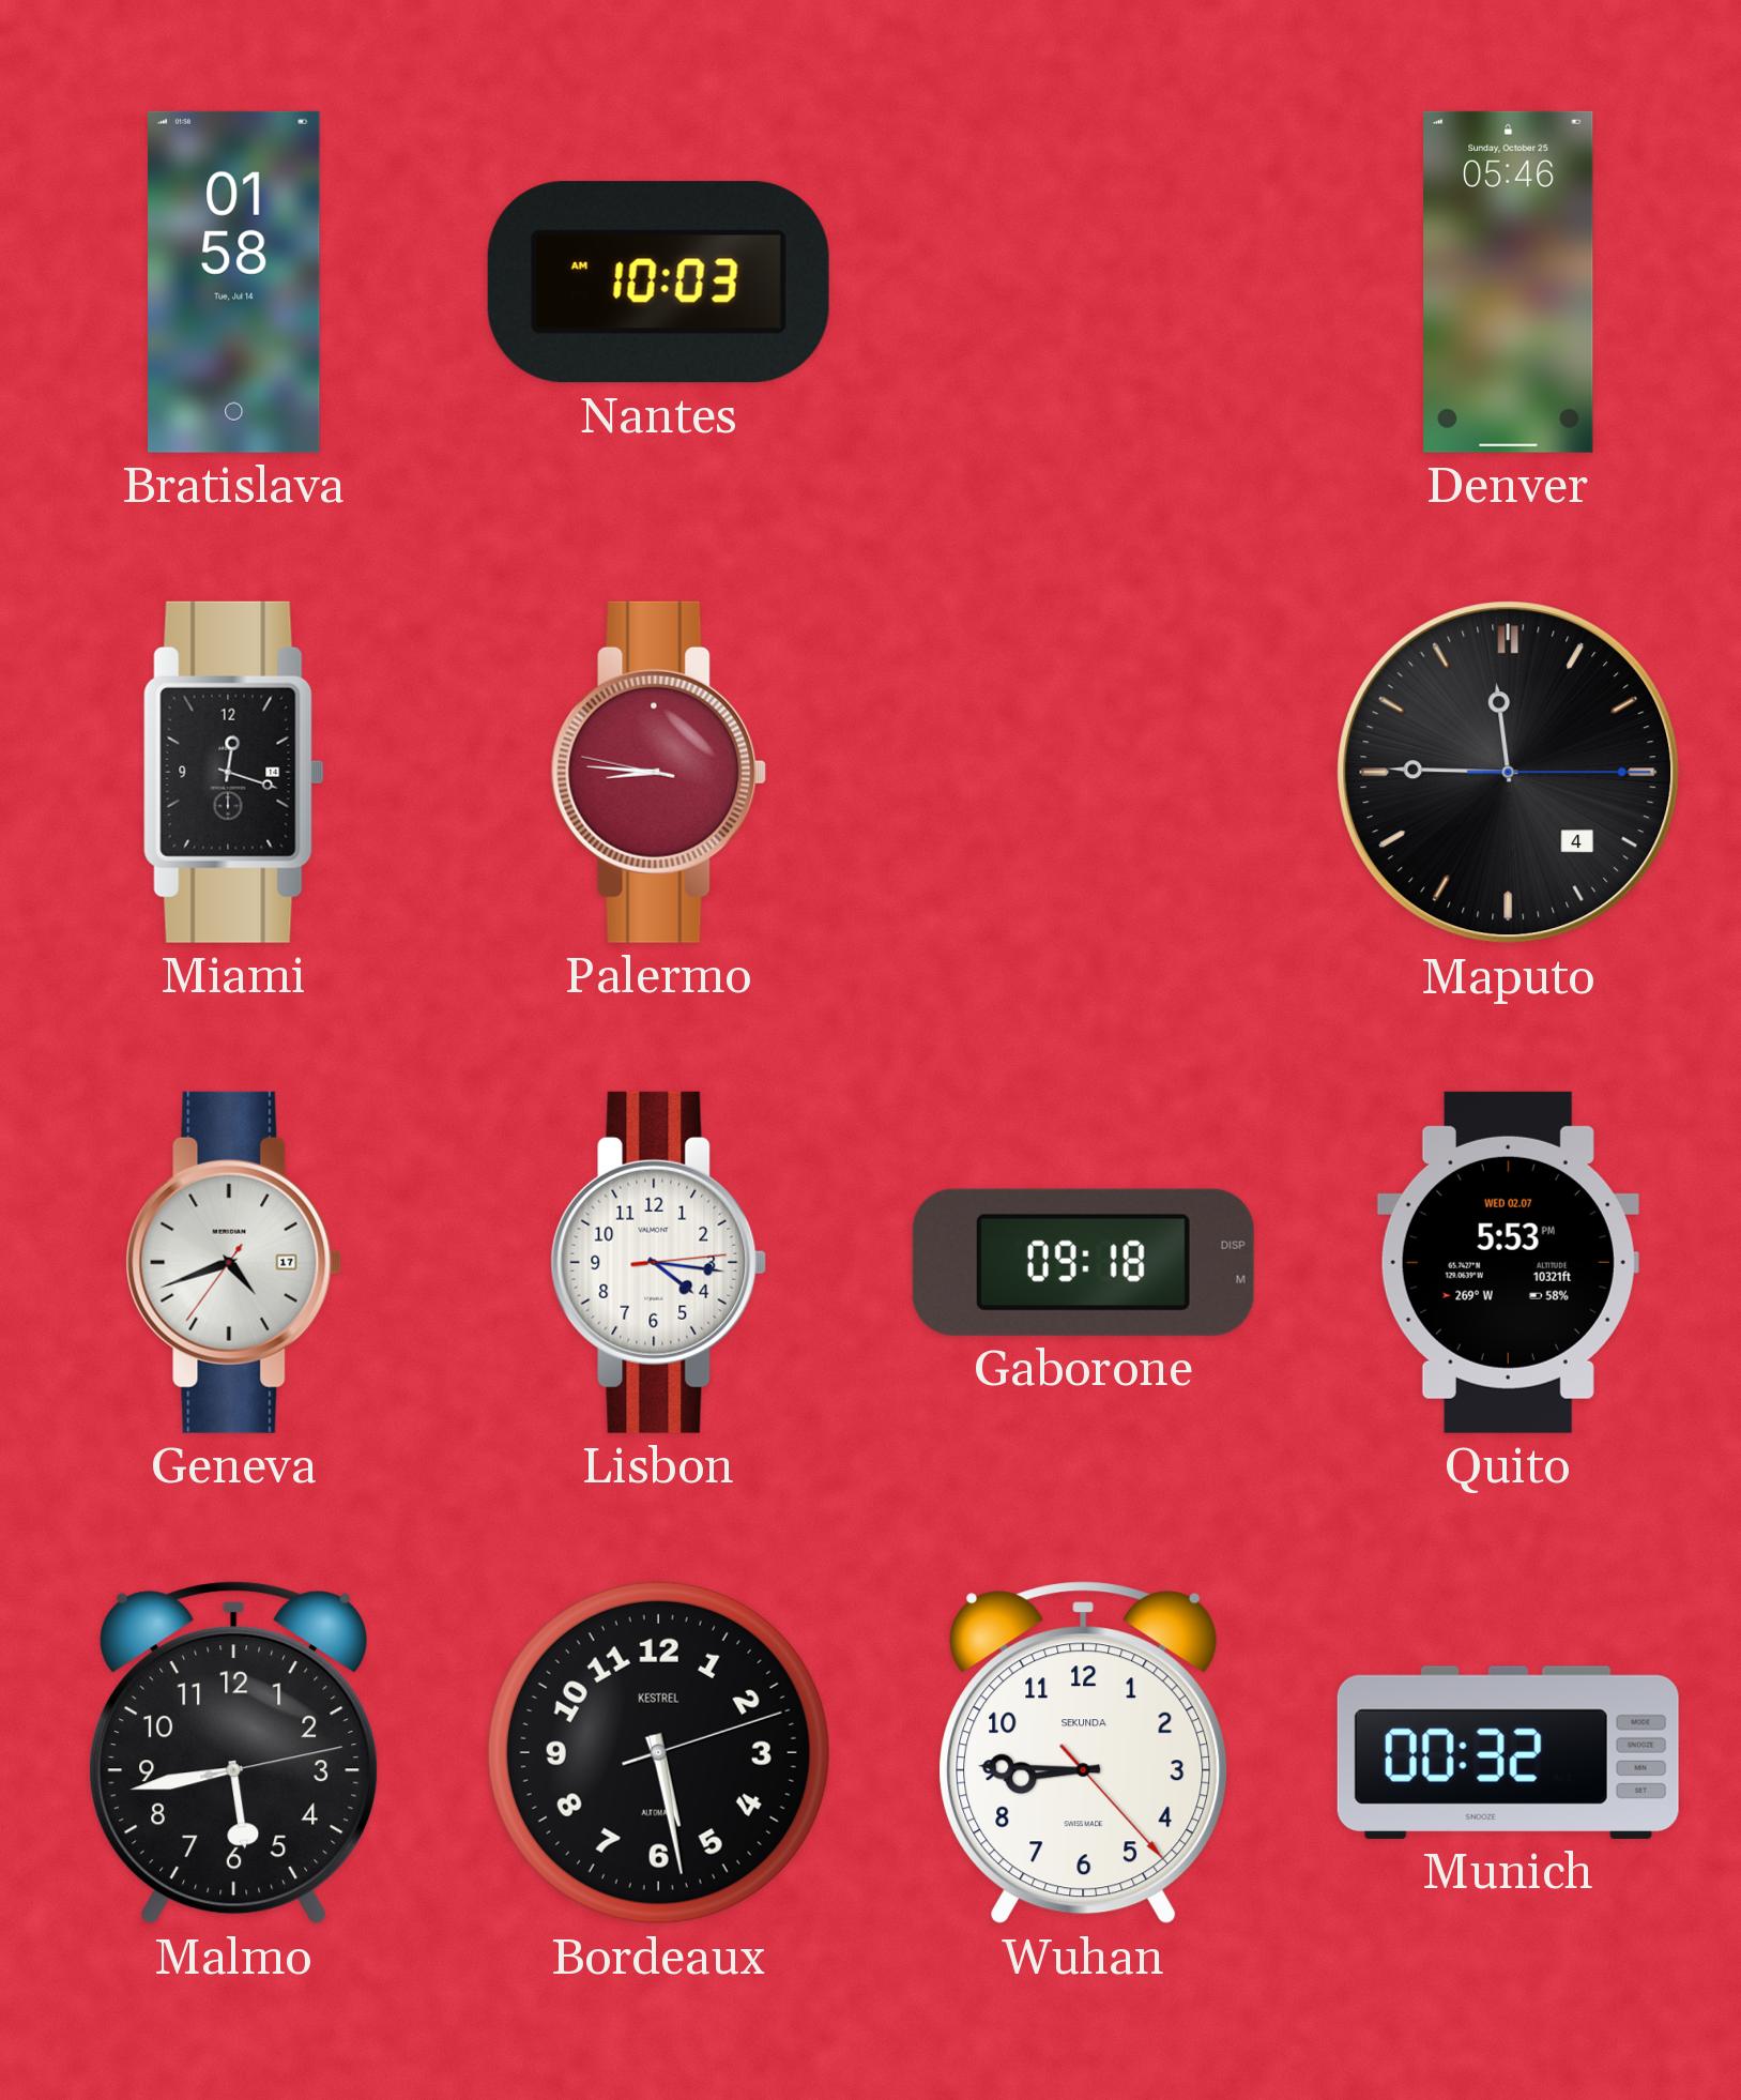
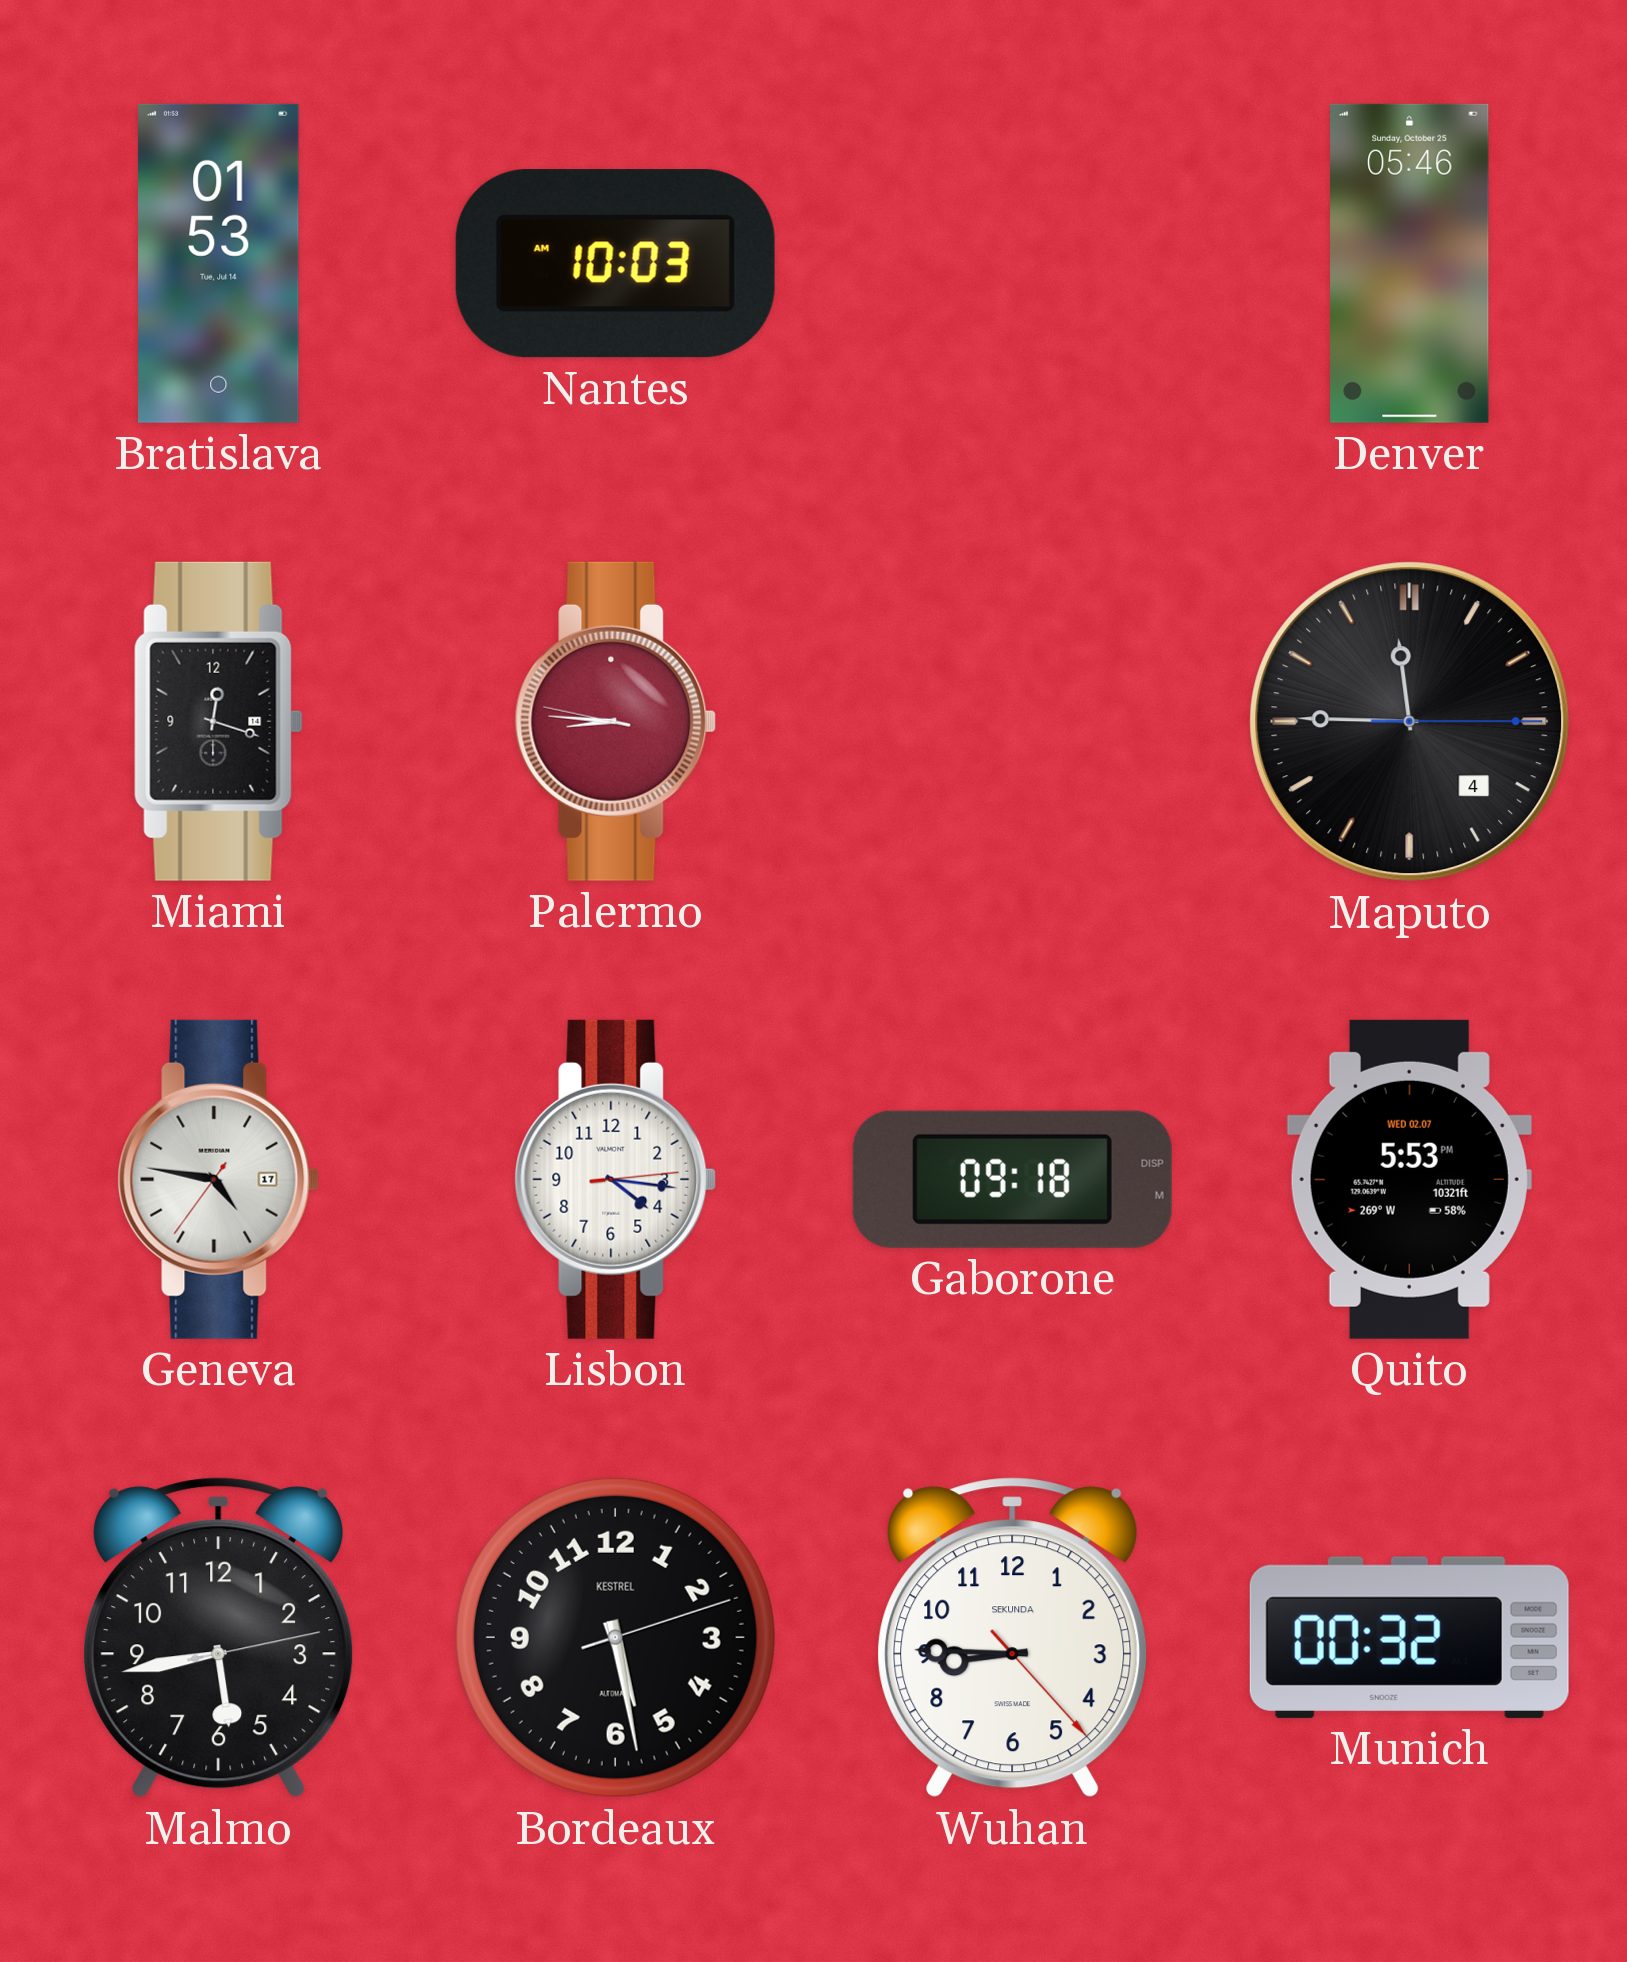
Bratislava: 01:58 -> 01:53 (218, 263)
Geneva: 4:41 -> 4:46 (219, 1179)
